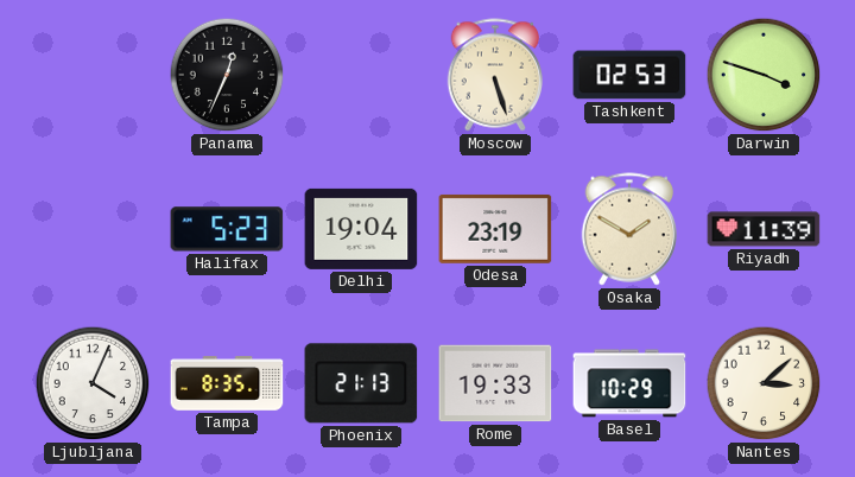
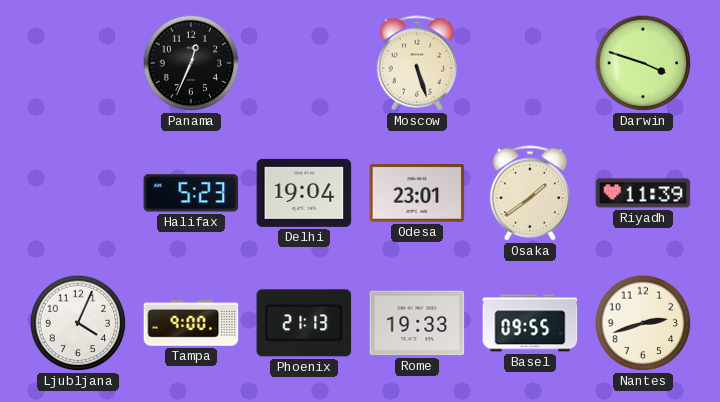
Tashkent: 02:53 -> none (629, 75)
Odesa: 23:19 -> 23:01 (417, 193)
Osaka: 1:50 -> 1:39 (529, 193)
Tampa: 8:35 -> 9:00 (191, 323)
Basel: 10:29 -> 09:55 (530, 323)
Nantes: 3:08 -> 2:42 (643, 323)
